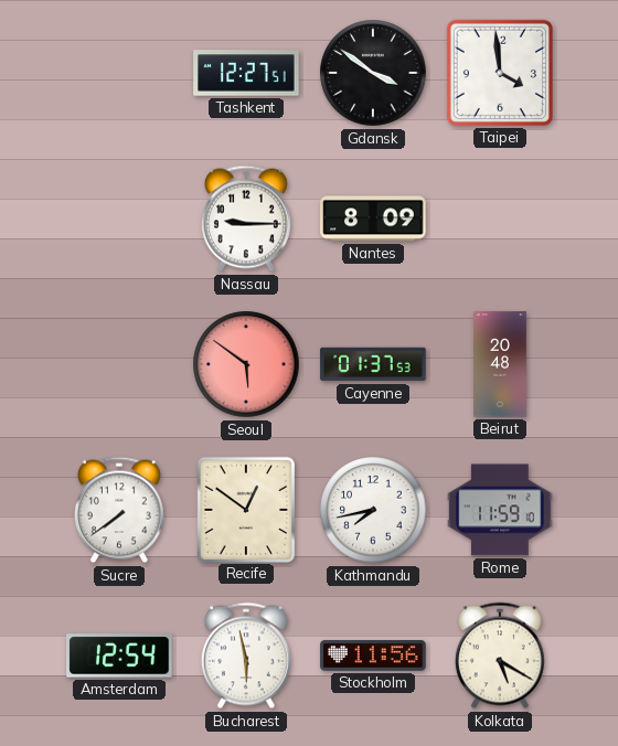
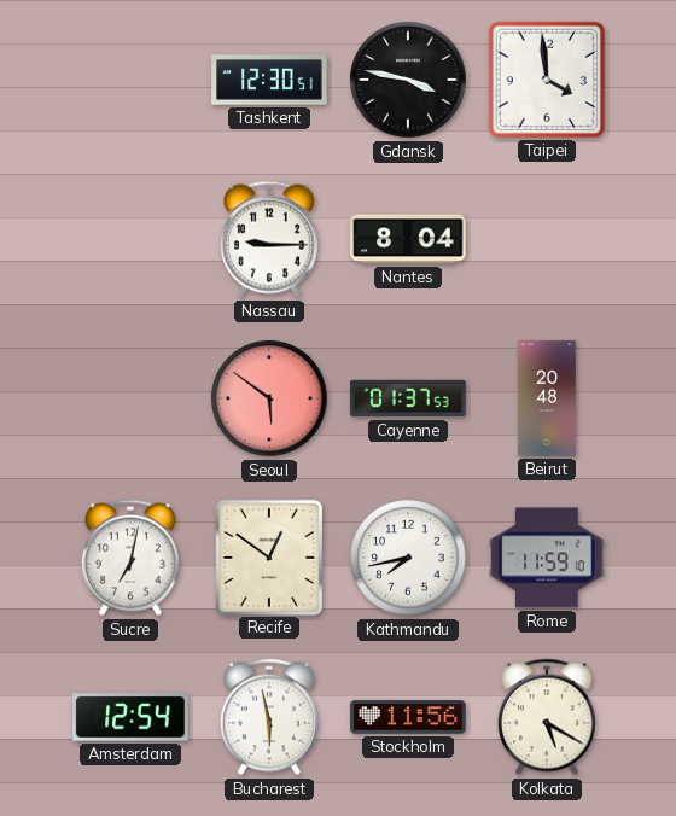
Tashkent: 12:27 -> 12:30 (269, 80)
Gdansk: 3:51 -> 3:47 (408, 80)
Nantes: 8:09 -> 8:04 (408, 239)
Sucre: 7:39 -> 7:02 (130, 558)
